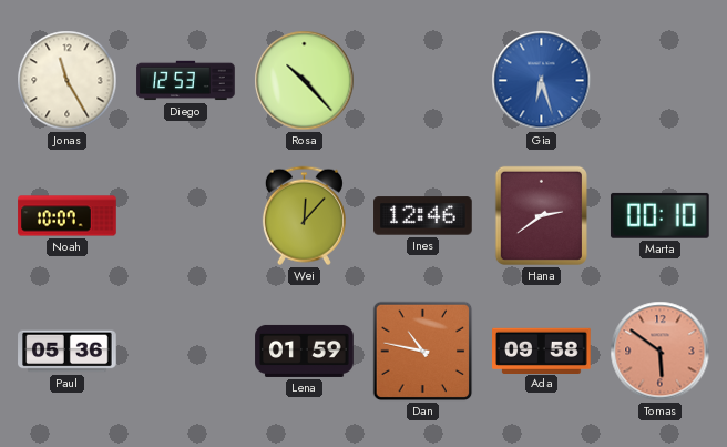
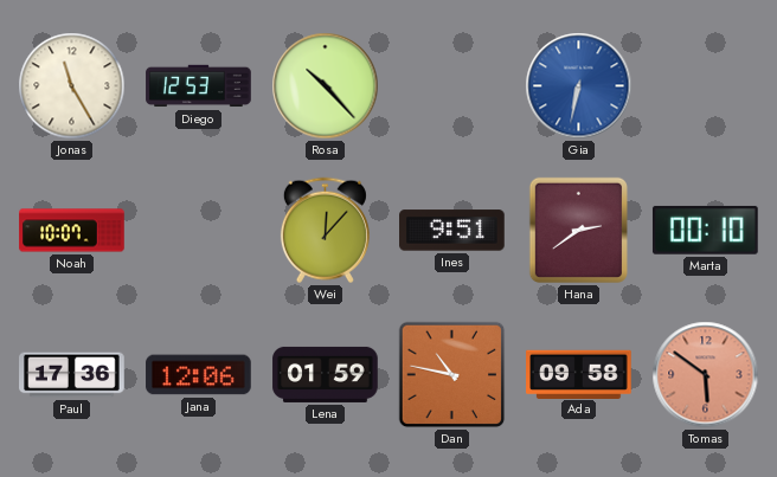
Gia: 6:27 -> 6:32 (579, 86)
Ines: 12:46 -> 9:51 (452, 231)
Paul: 05:36 -> 17:36 (72, 375)
Jana: none -> 12:06 (199, 375)
